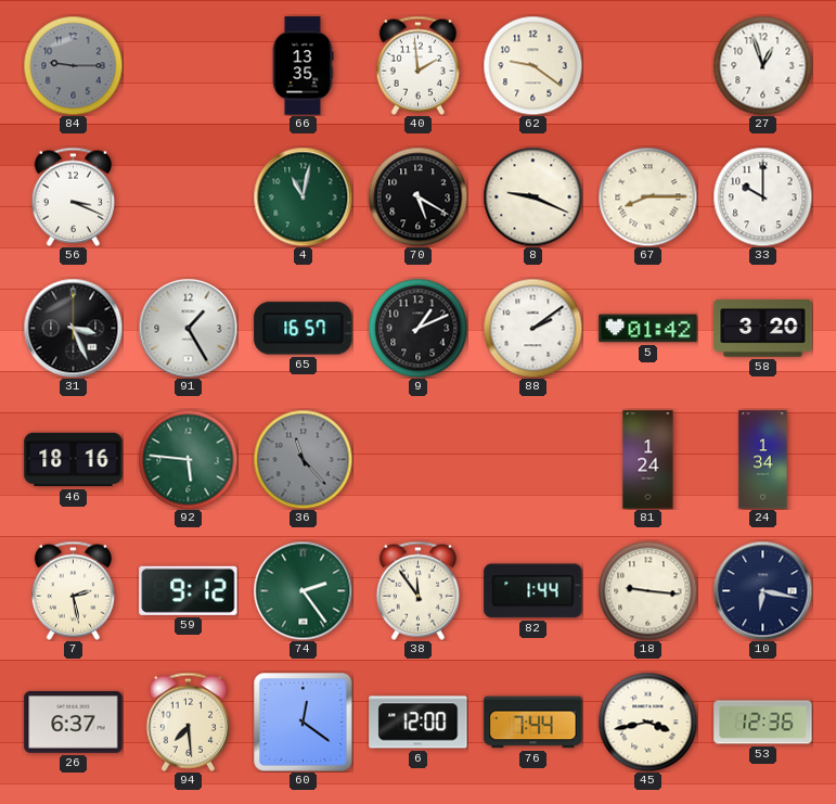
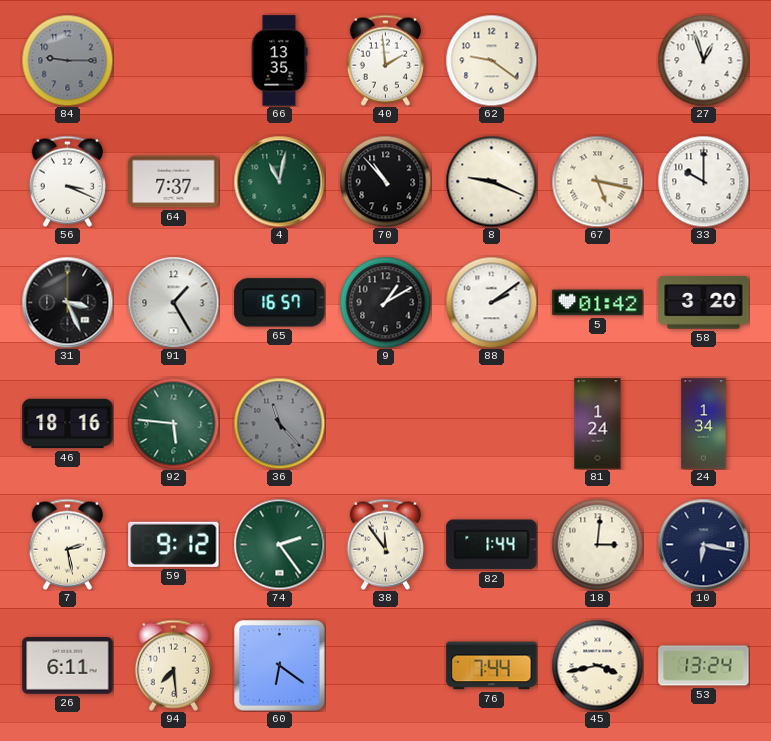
64: none -> 7:37 (174, 182)
70: 5:20 -> 10:53 (385, 181)
67: 8:15 -> 5:17 (597, 181)
9: 1:11 -> 1:10 (385, 302)
18: 9:16 -> 3:01 (597, 544)
26: 6:37 -> 6:11 (68, 666)
60: 12:21 -> 6:21 (280, 666)
6: 12:00 -> none (419, 723)
53: 12:36 -> 13:24 (704, 666)
